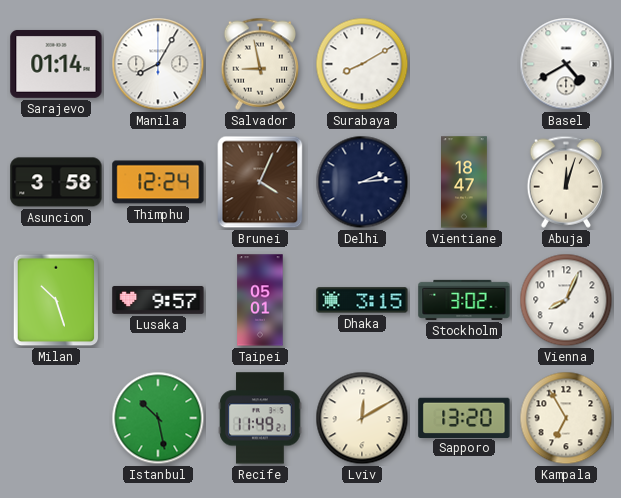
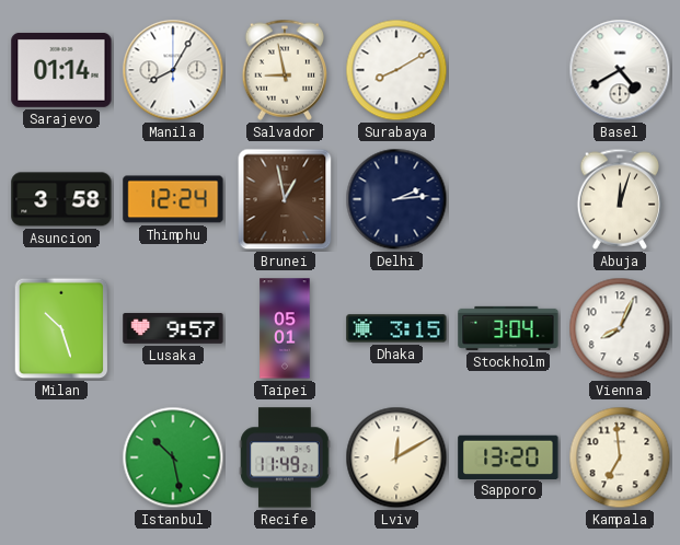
Brunei: 4:04 -> 12:58 (285, 199)
Vientiane: 18:47 -> none (465, 182)
Stockholm: 3:02 -> 3:04 (508, 328)
Kampala: 6:55 -> 6:59 (620, 457)
